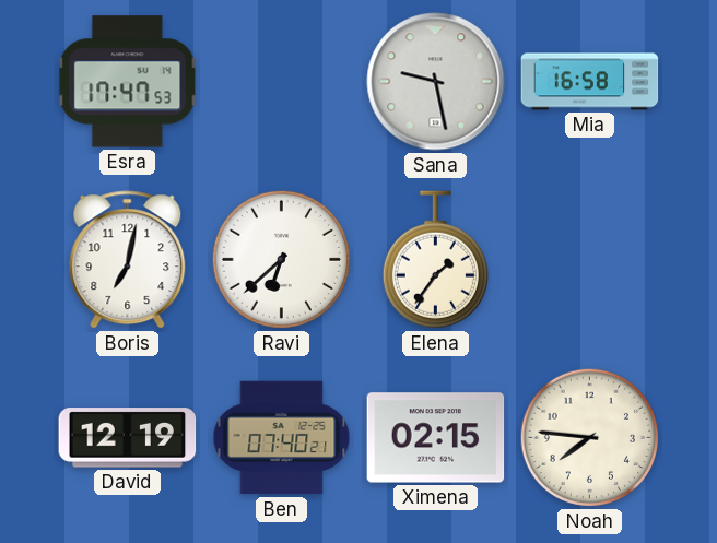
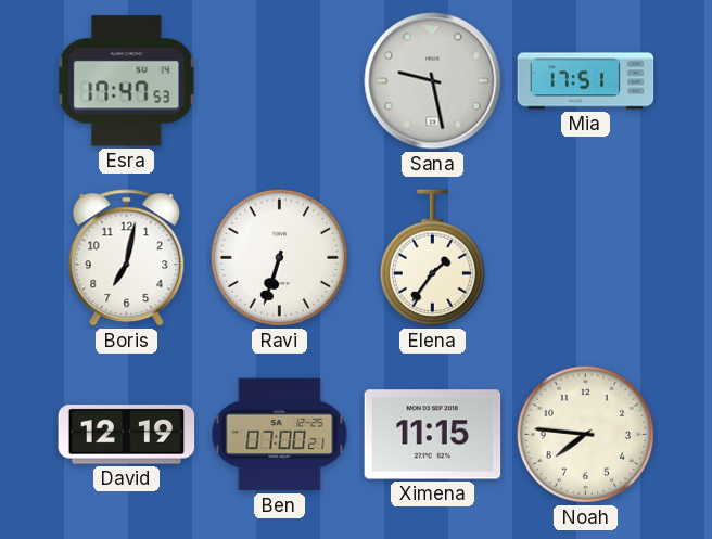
Mia: 16:58 -> 17:51 (586, 81)
Ravi: 6:38 -> 6:33 (279, 257)
Ben: 07:40 -> 07:00 (280, 435)
Ximena: 02:15 -> 11:15 (433, 435)
